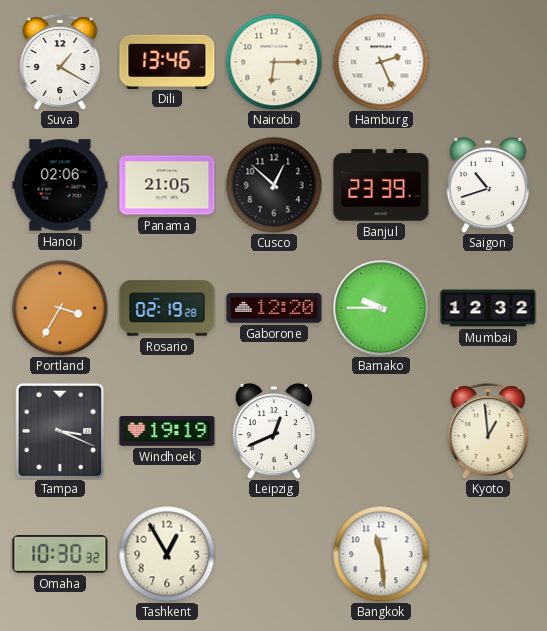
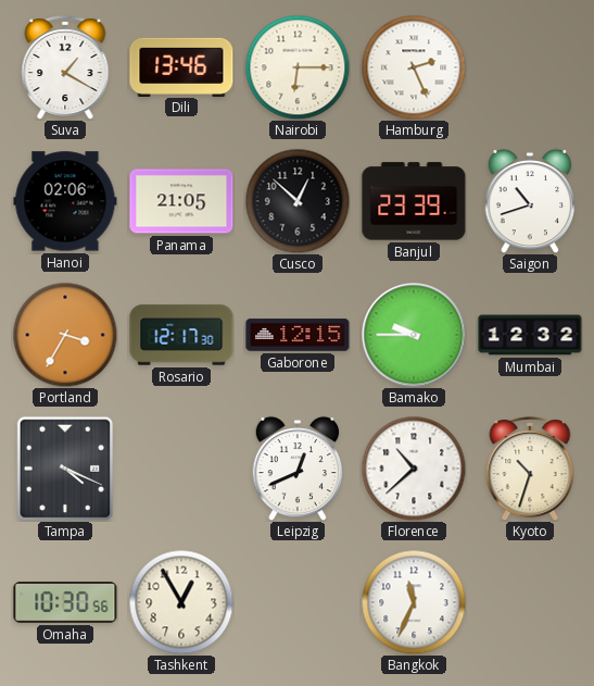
Rosario: 02:19 -> 12:17 (181, 335)
Gaborone: 12:20 -> 12:15 (298, 335)
Tampa: 3:19 -> 4:19 (65, 469)
Windhoek: 19:19 -> none (167, 432)
Florence: none -> 10:38 (414, 469)
Kyoto: 12:59 -> 10:33 (530, 470)
Omaha: 10:30:32 -> 10:30:56 (65, 603)
Bangkok: 11:29 -> 11:34 (414, 602)
